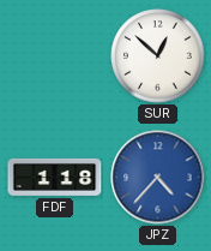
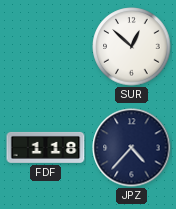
JPZ dial: blue -> navy (132, 148)
